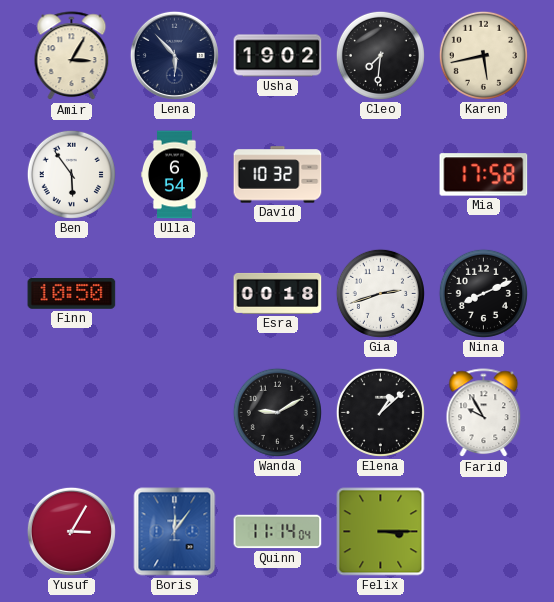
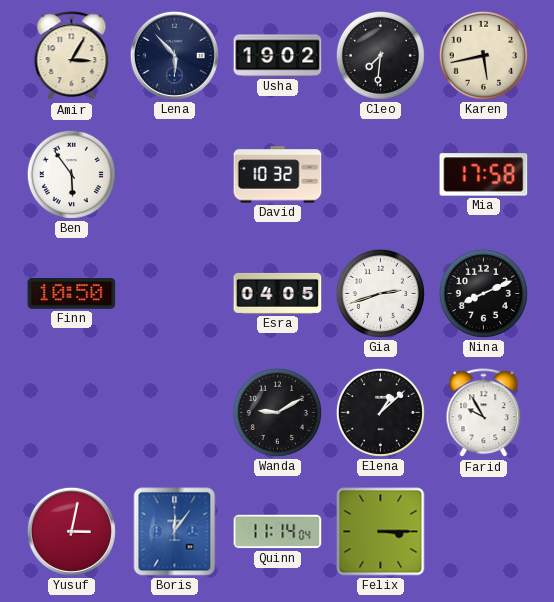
Ulla: 6:54 -> none (174, 175)
Esra: 00:18 -> 04:05 (278, 293)
Yusuf: 3:05 -> 3:02 (71, 531)
